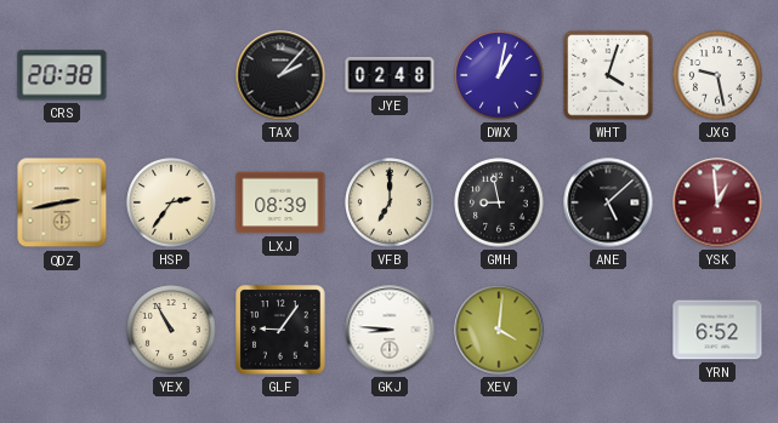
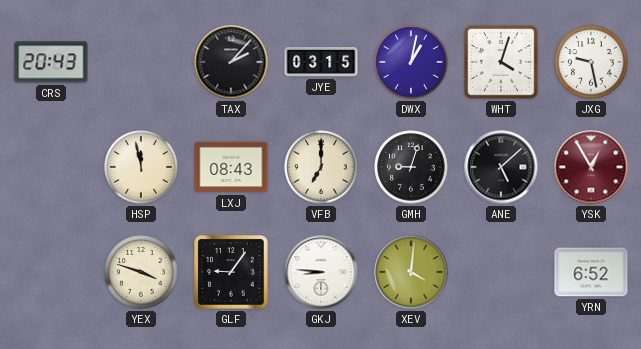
CRS: 20:38 -> 20:43 (51, 62)
JYE: 02:48 -> 03:15 (321, 63)
QDZ: 2:43 -> none (62, 202)
HSP: 2:36 -> 11:58 (141, 167)
LXJ: 08:39 -> 08:43 (231, 167)
GMH: 8:58 -> 9:03 (411, 167)
YSK: 12:59 -> 12:55 (591, 167)
YEX: 10:55 -> 3:48 (141, 272)
